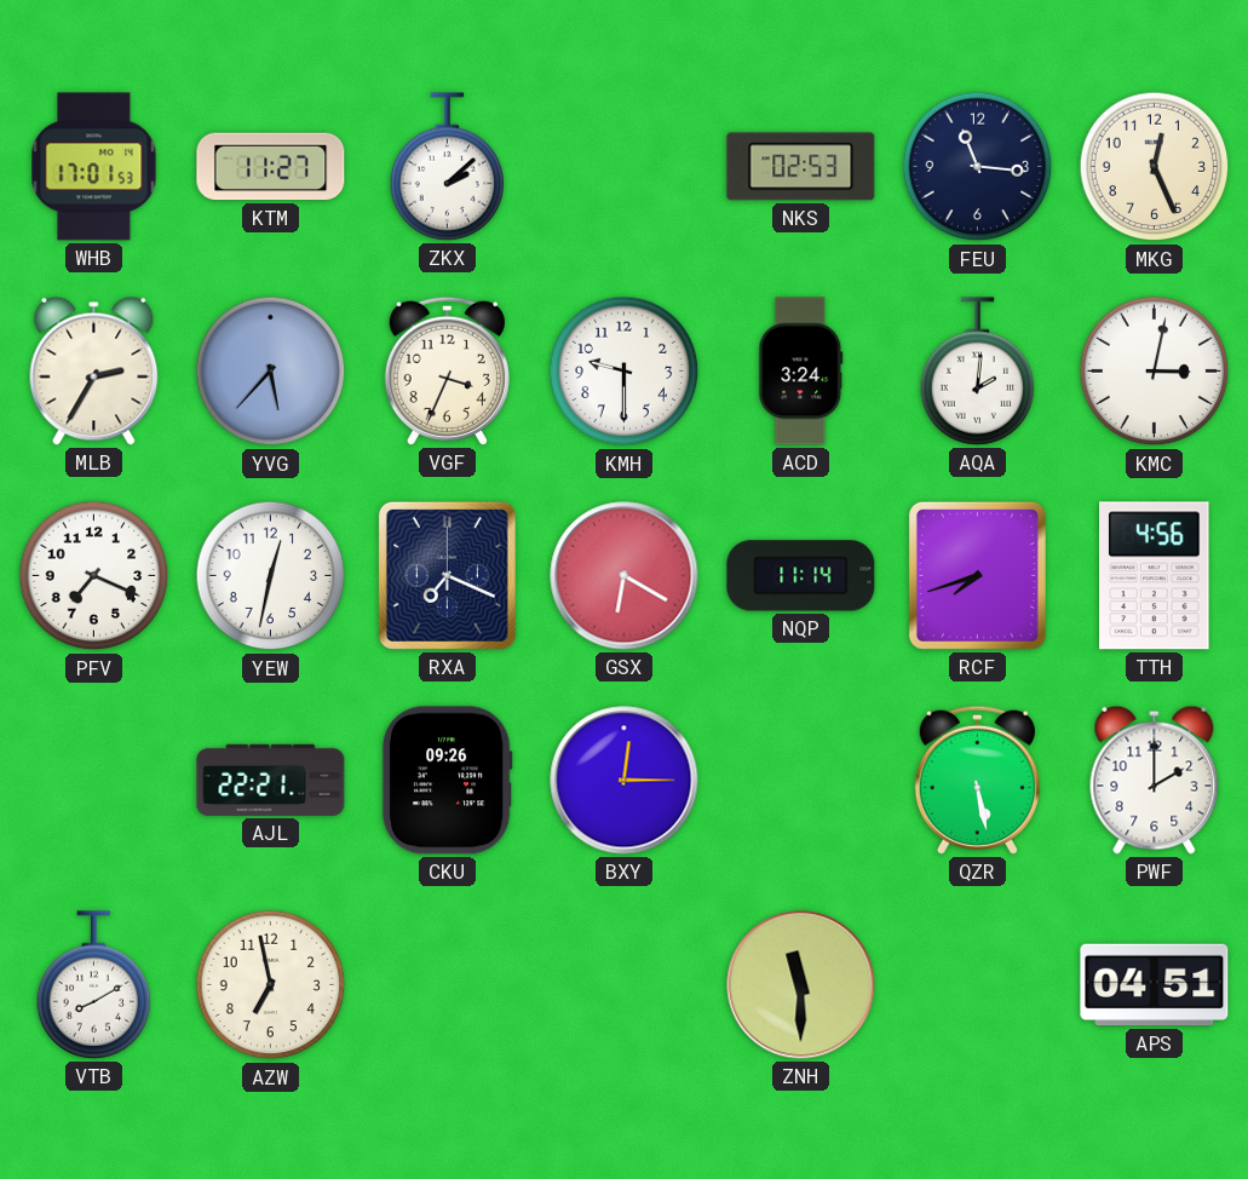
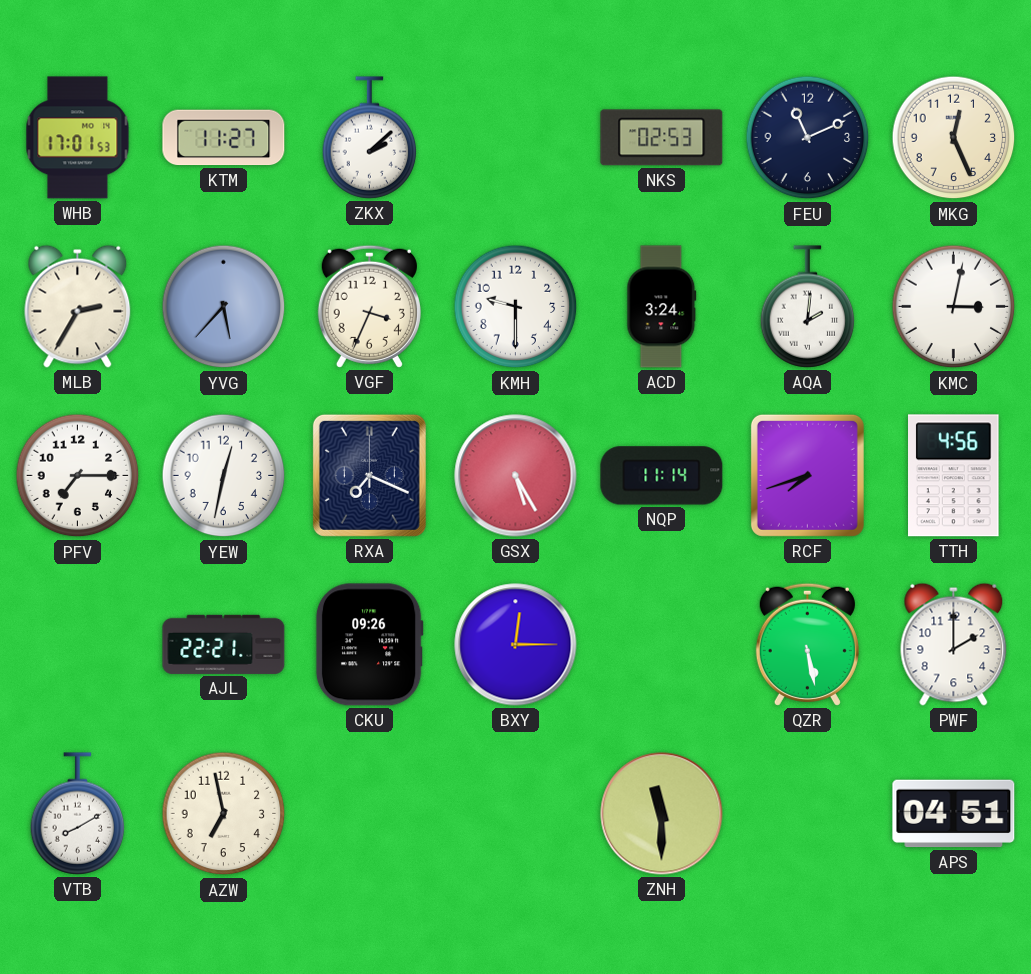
FEU: 11:16 -> 11:11 (808, 138)
PFV: 7:19 -> 7:15 (78, 476)
GSX: 6:20 -> 5:25 (516, 476)
